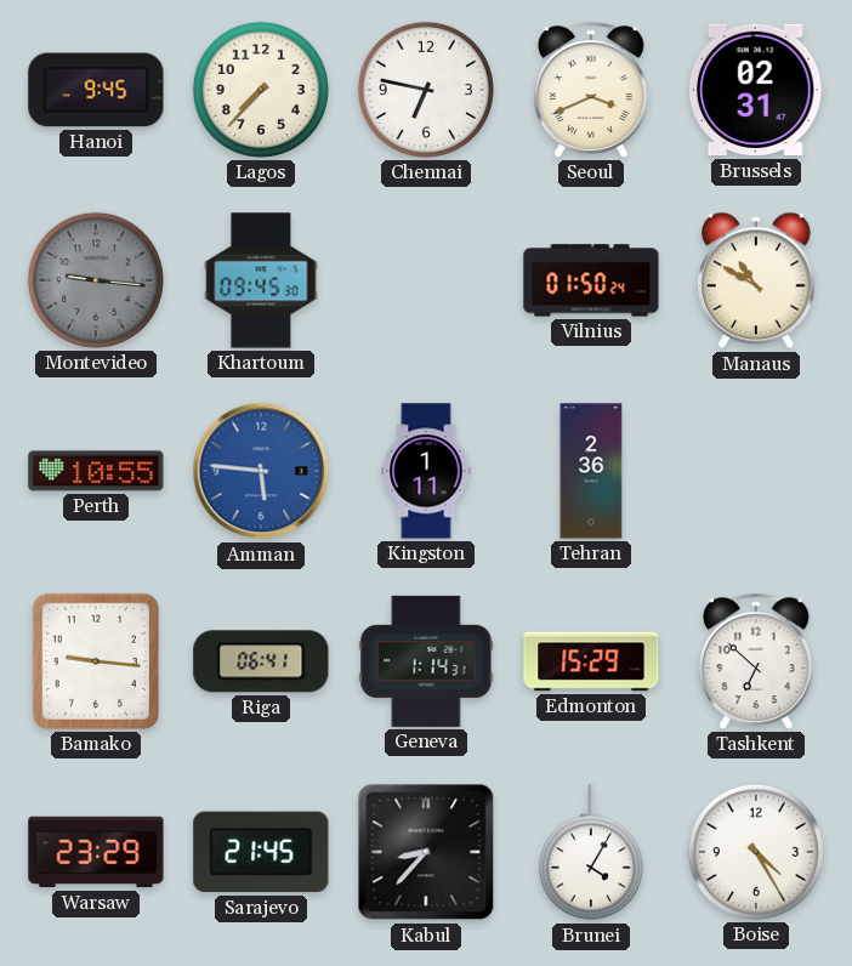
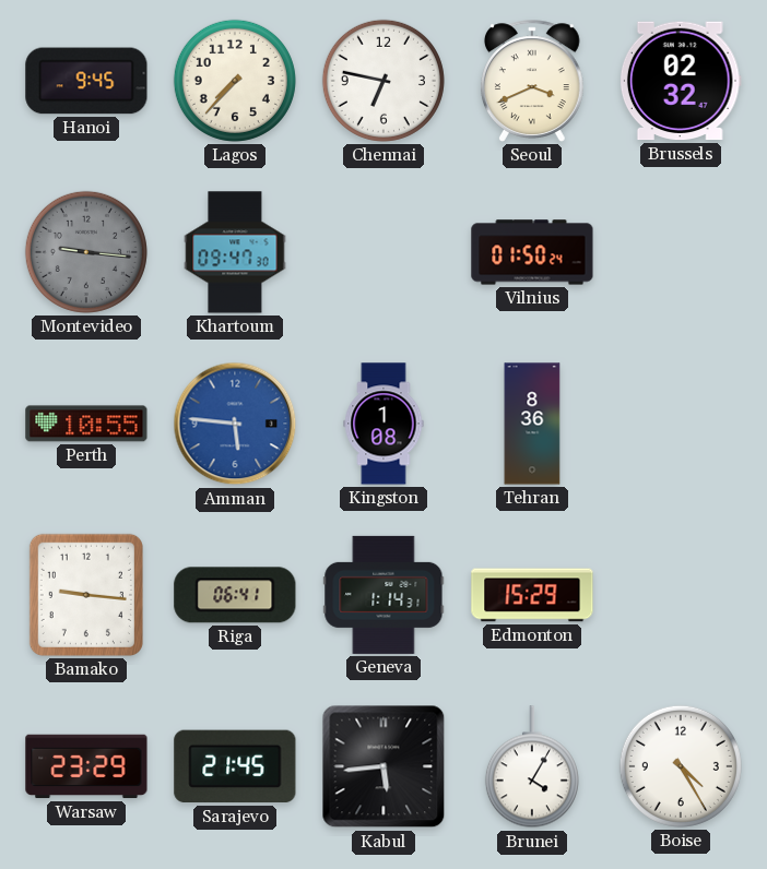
Brussels: 02:31 -> 02:32 (681, 81)
Khartoum: 09:45 -> 09:47 (235, 252)
Manaus: 10:50 -> none (756, 280)
Kingston: 1:11 -> 1:08 (383, 424)
Tehran: 2:36 -> 8:36 (532, 424)
Tashkent: 6:52 -> none (756, 661)
Kabul: 8:37 -> 5:44 (383, 766)
